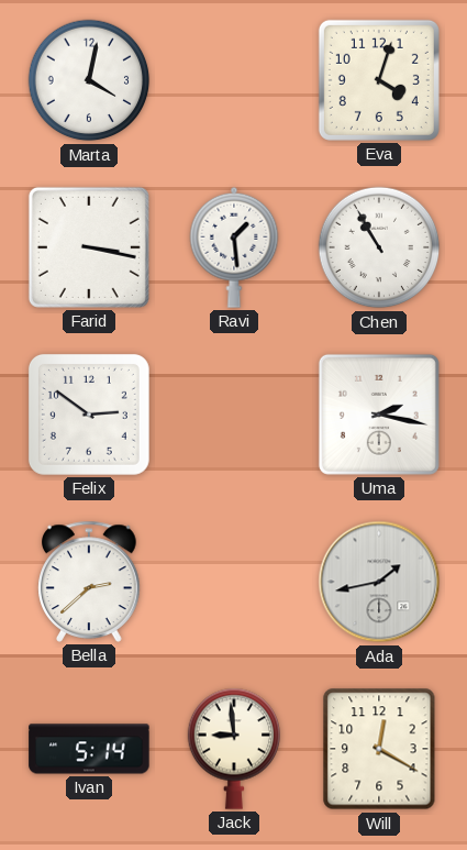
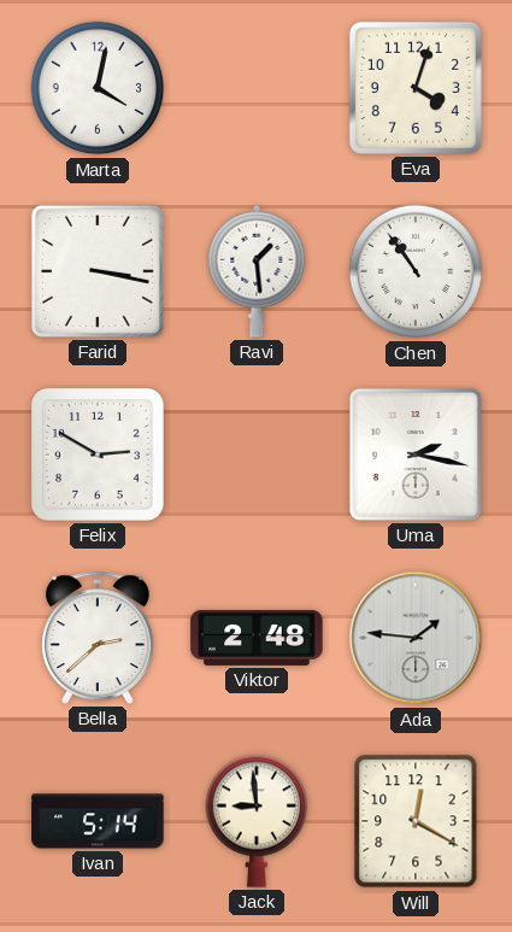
Chen: 10:55 -> 10:54 (416, 271)
Felix: 2:51 -> 2:50 (98, 455)
Viktor: none -> 2:48 (257, 638)
Ada: 1:43 -> 1:46 (416, 638)
